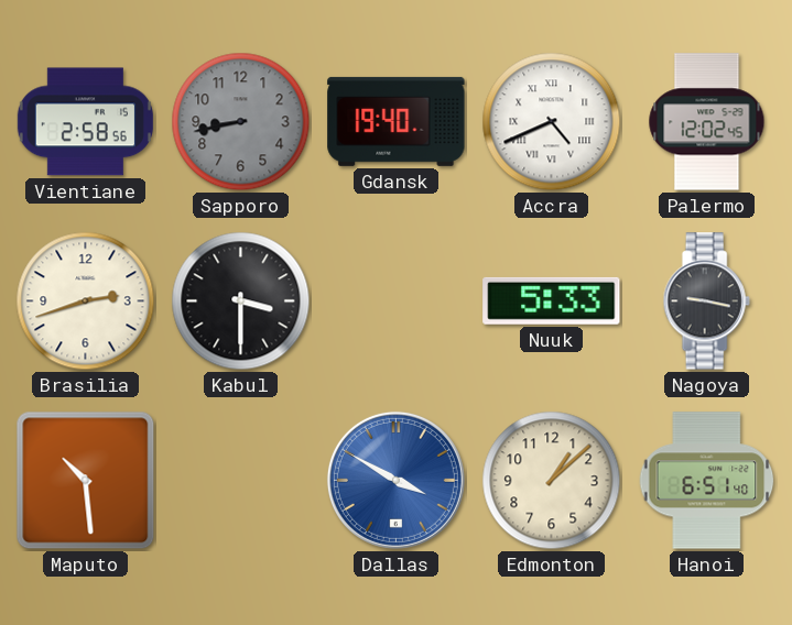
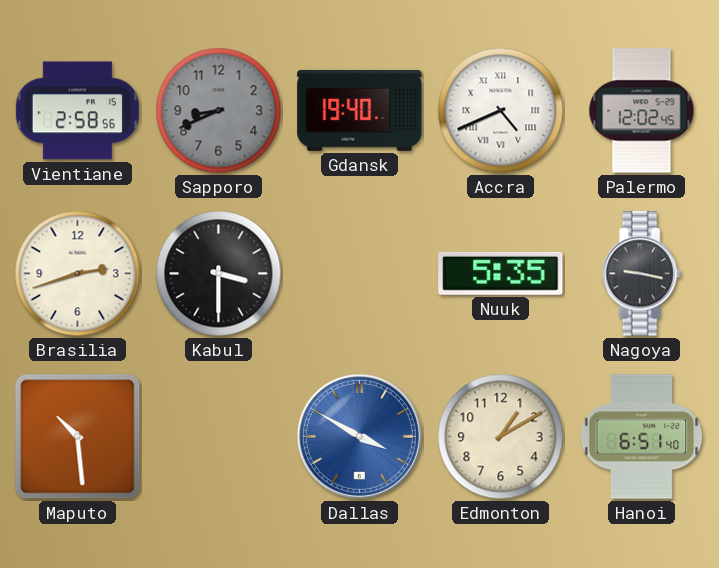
Sapporo: 8:43 -> 8:41 (219, 111)
Nuuk: 5:33 -> 5:35 (501, 273)
Edmonton: 1:08 -> 1:10 (501, 437)
